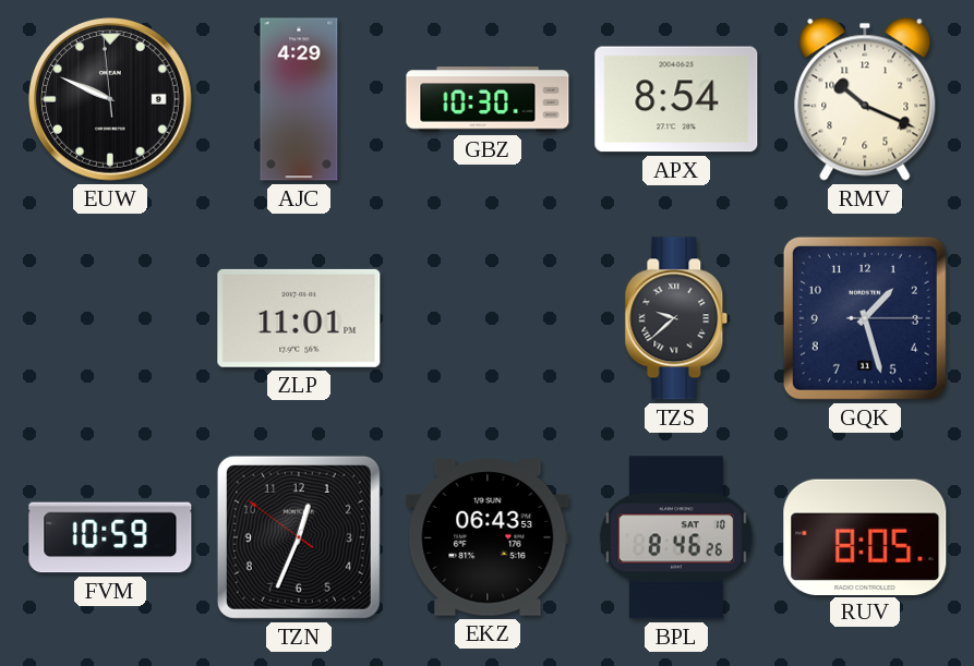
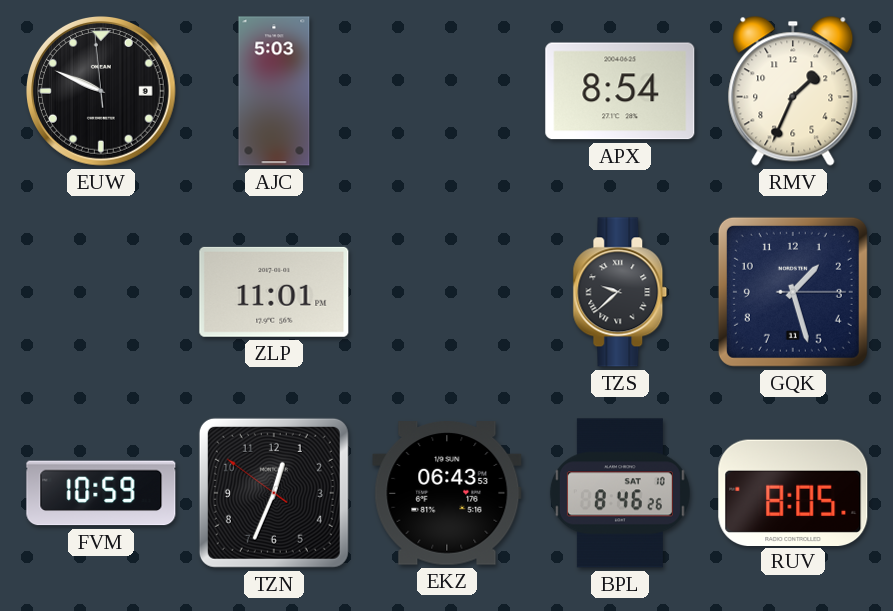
AJC: 4:29 -> 5:03 (274, 91)
GBZ: 10:30 -> none (488, 99)
RMV: 10:19 -> 1:34 (793, 91)
